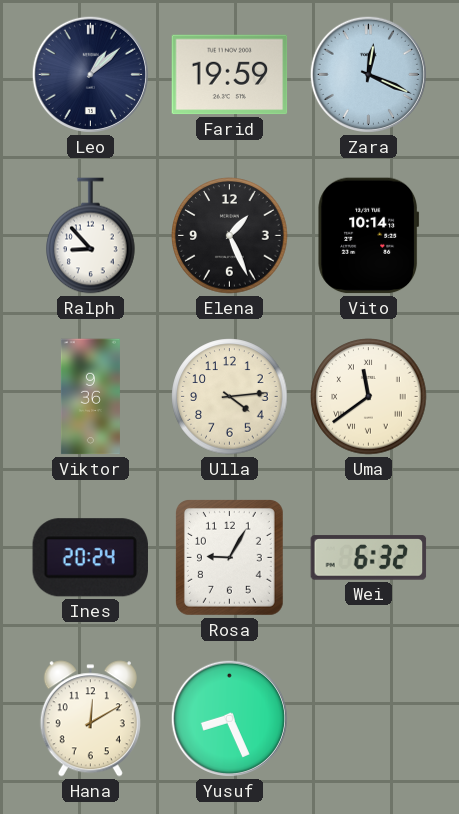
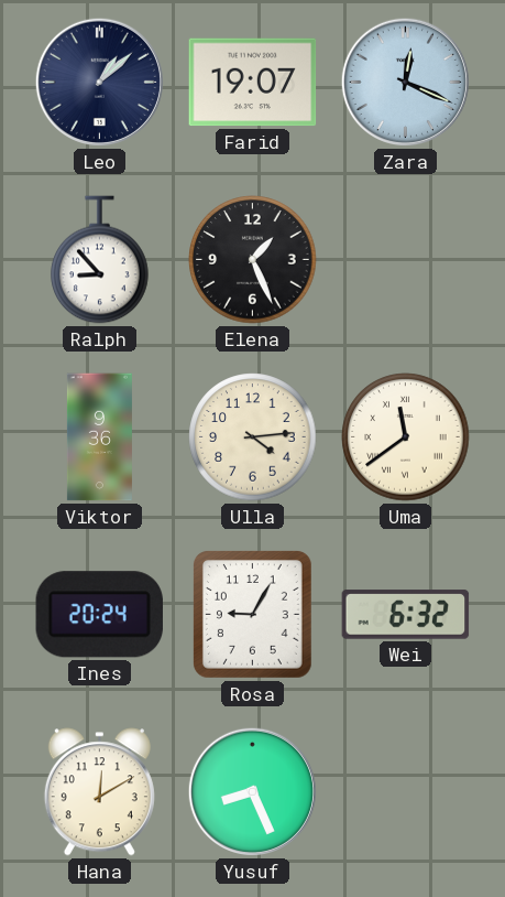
Farid: 19:59 -> 19:07 (253, 83)
Vito: 10:14 -> none (369, 236)
